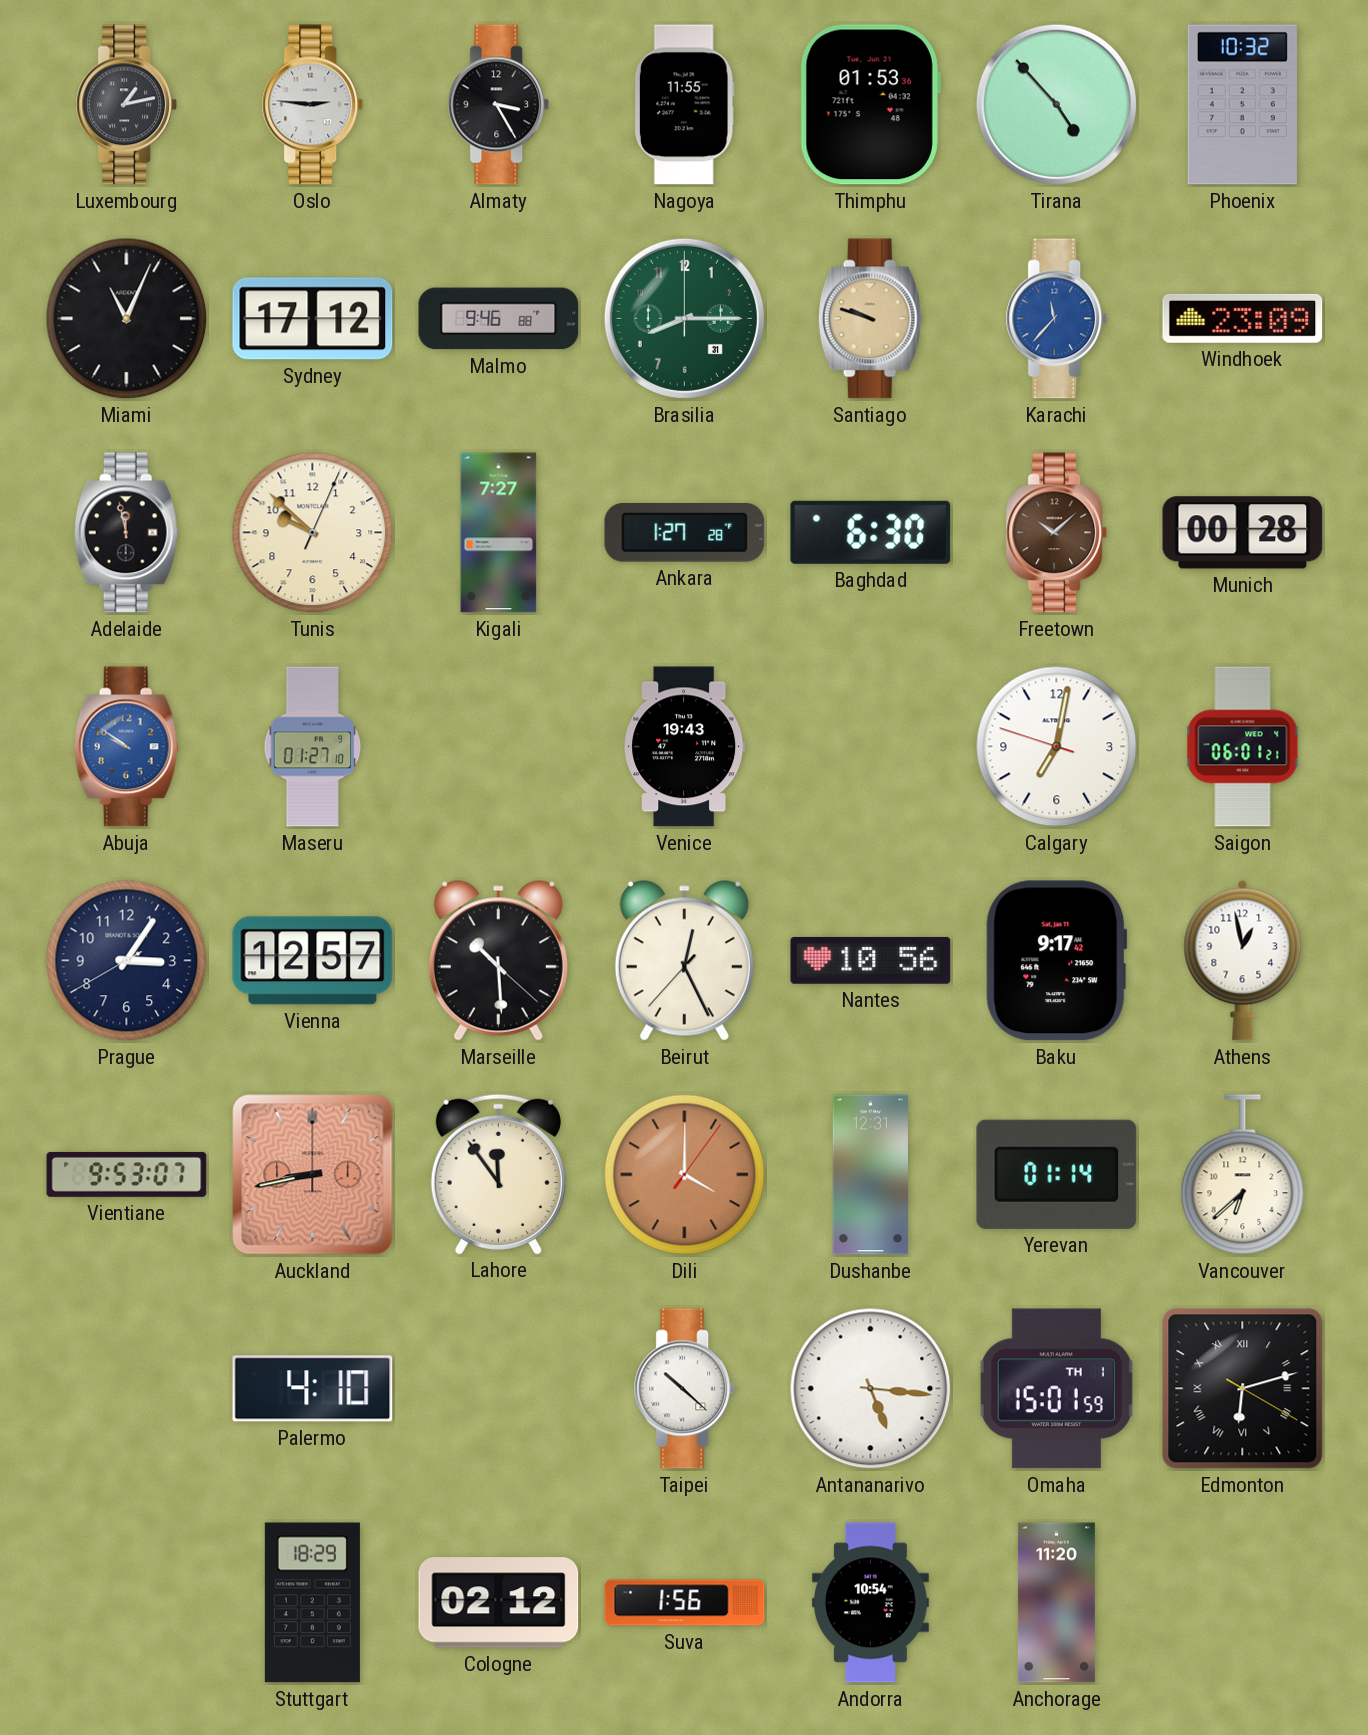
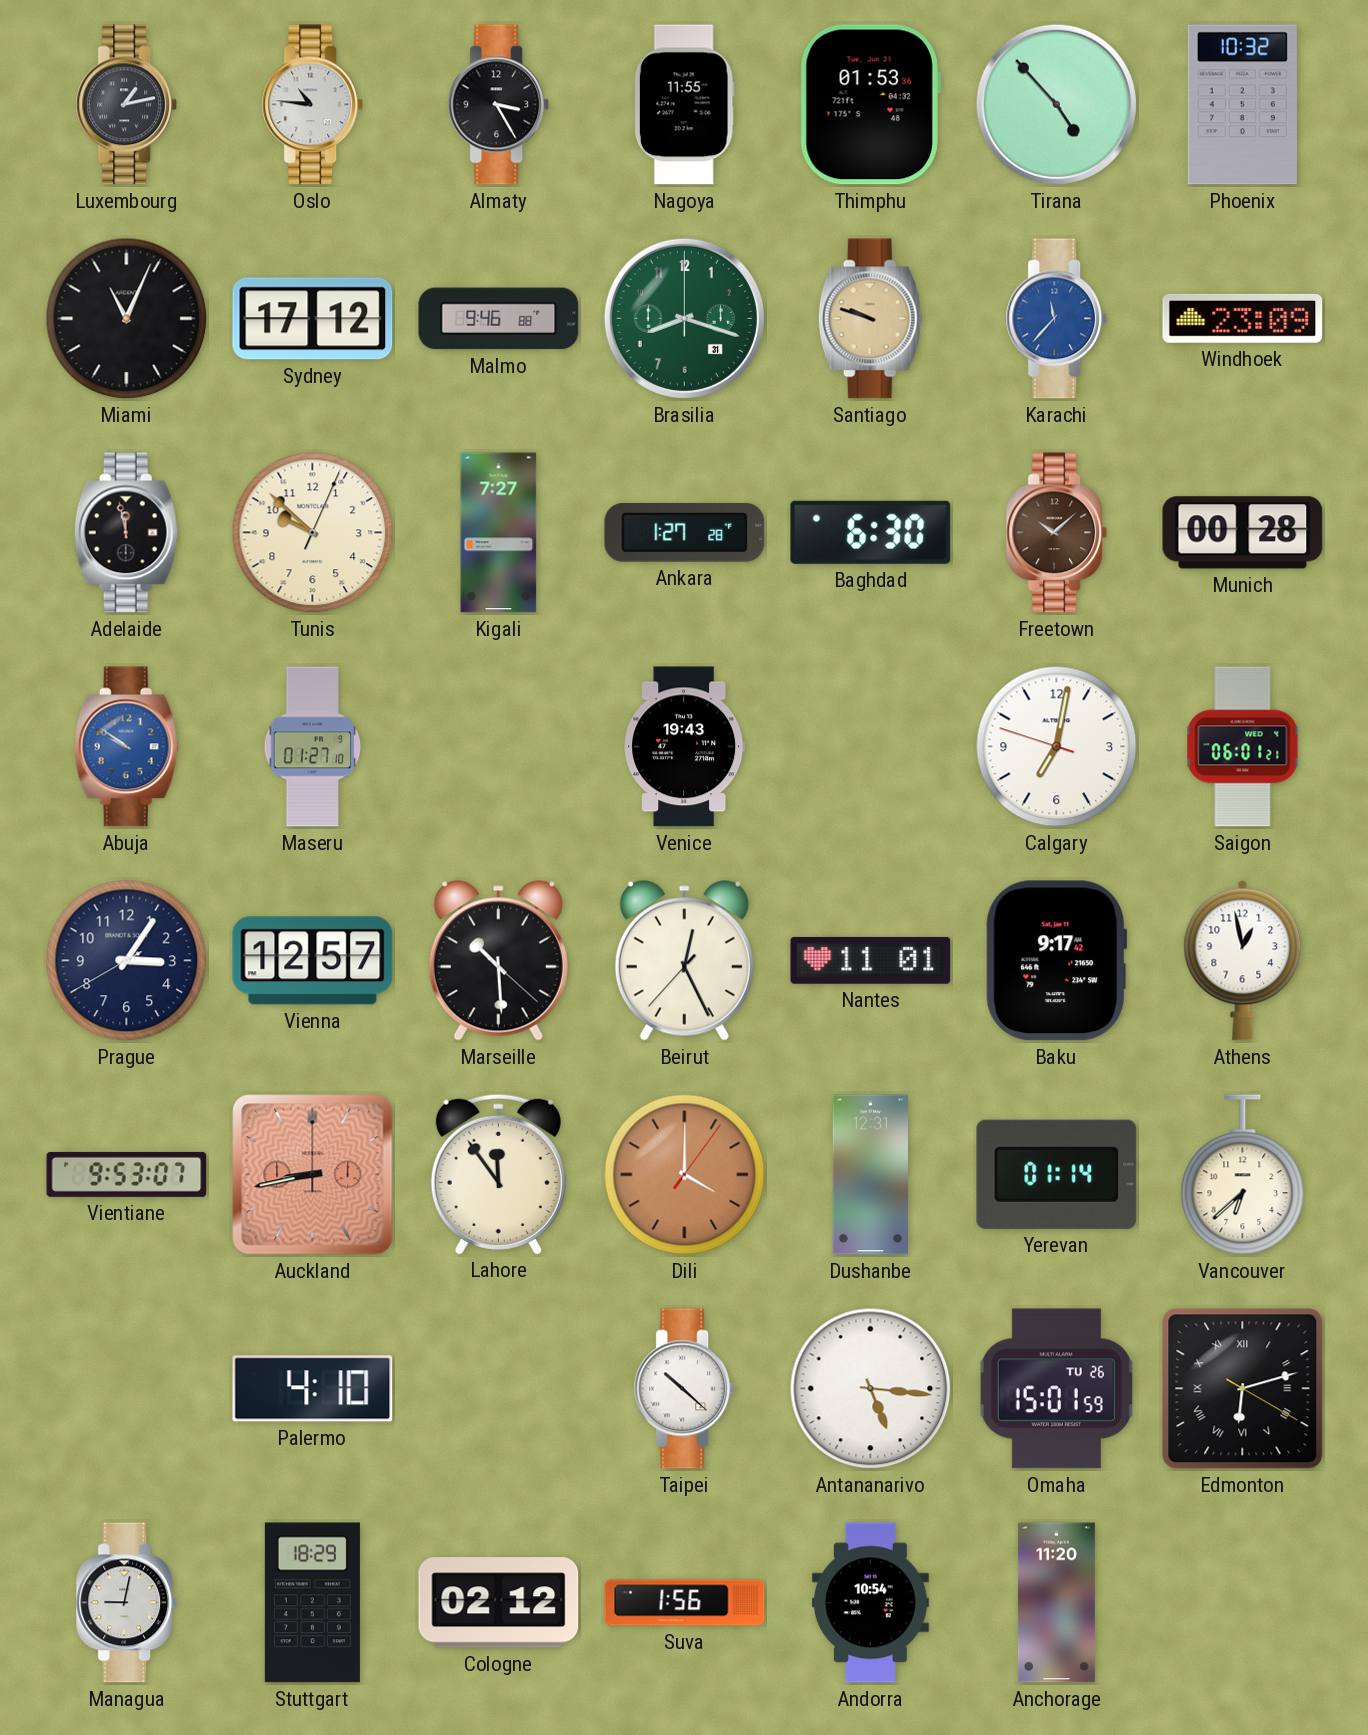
Oslo: 2:46 -> 10:46 (313, 105)
Brasilia: 8:15 -> 8:18 (684, 318)
Nantes: 10:56 -> 11:01 (871, 960)
Omaha date: TH 1 -> TU 26 (1056, 1389)
Managua: none -> 9:02 (127, 1603)
